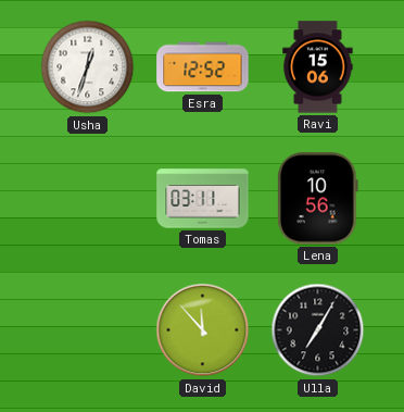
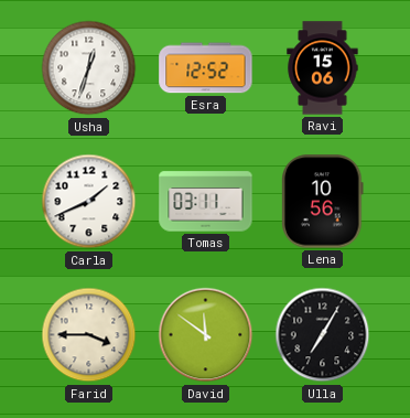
Carla: none -> 1:41 (89, 202)
Farid: none -> 3:45 (89, 335)
David: 11:53 -> 11:51 (206, 335)
